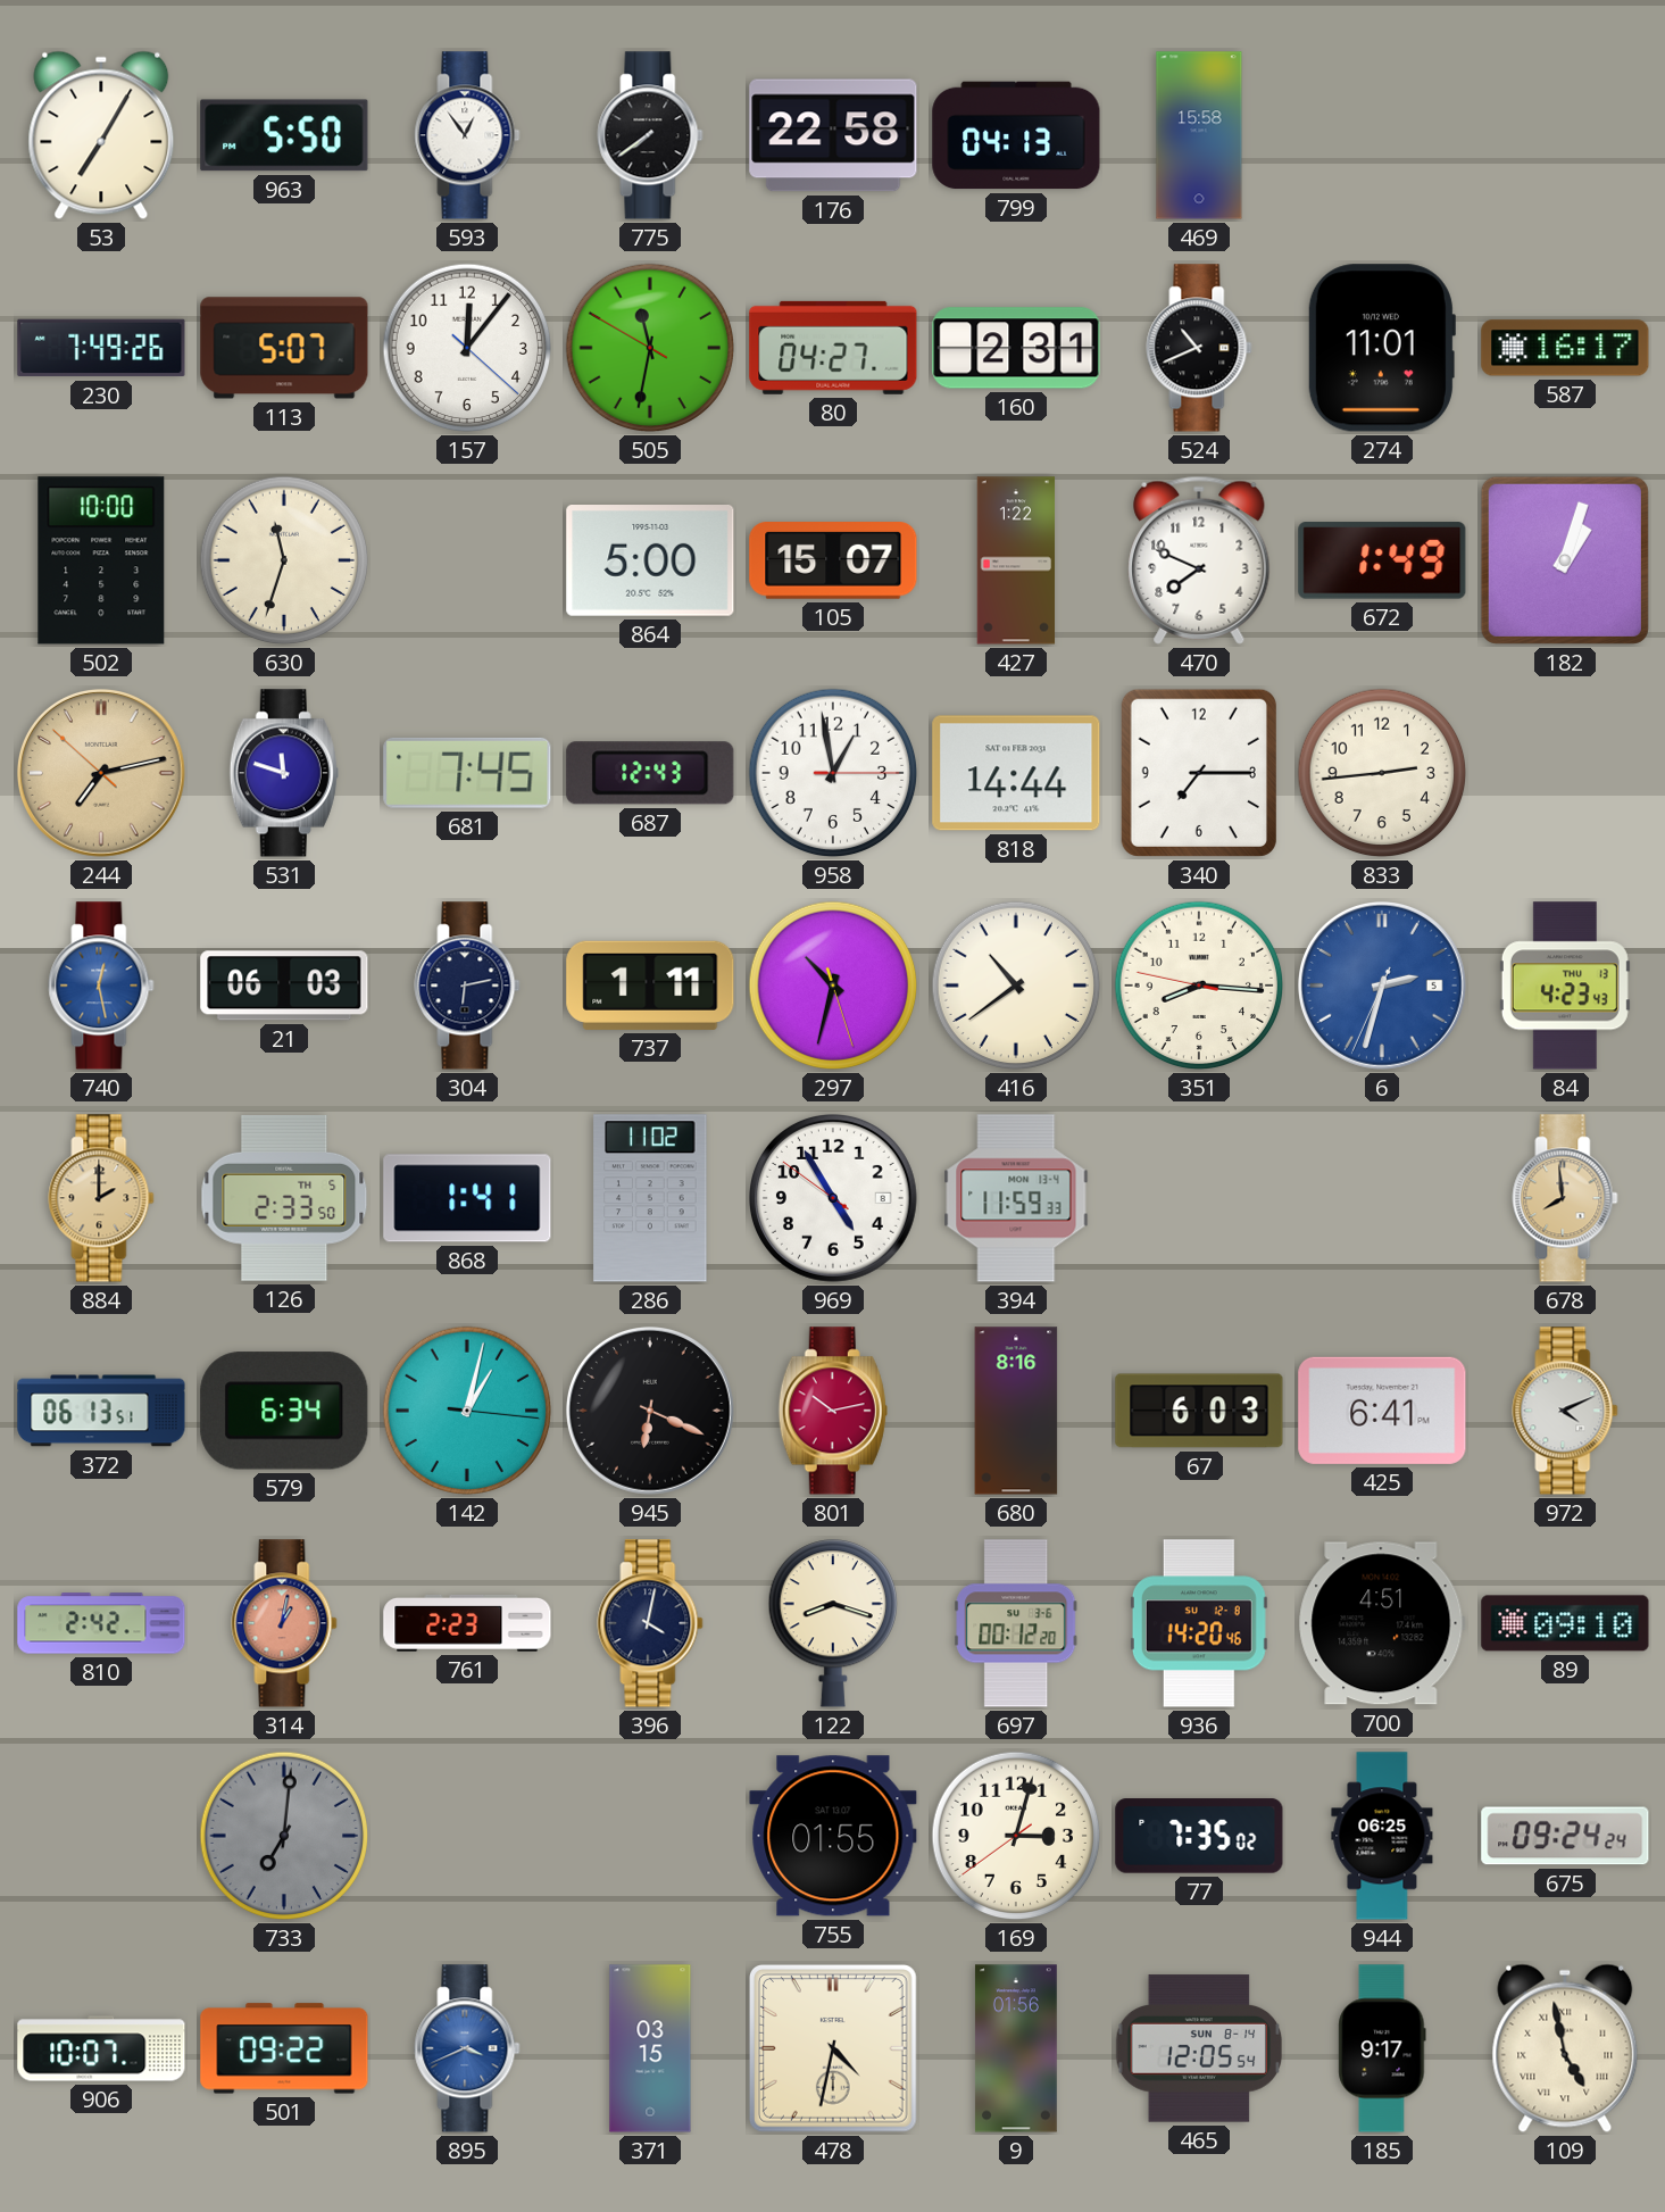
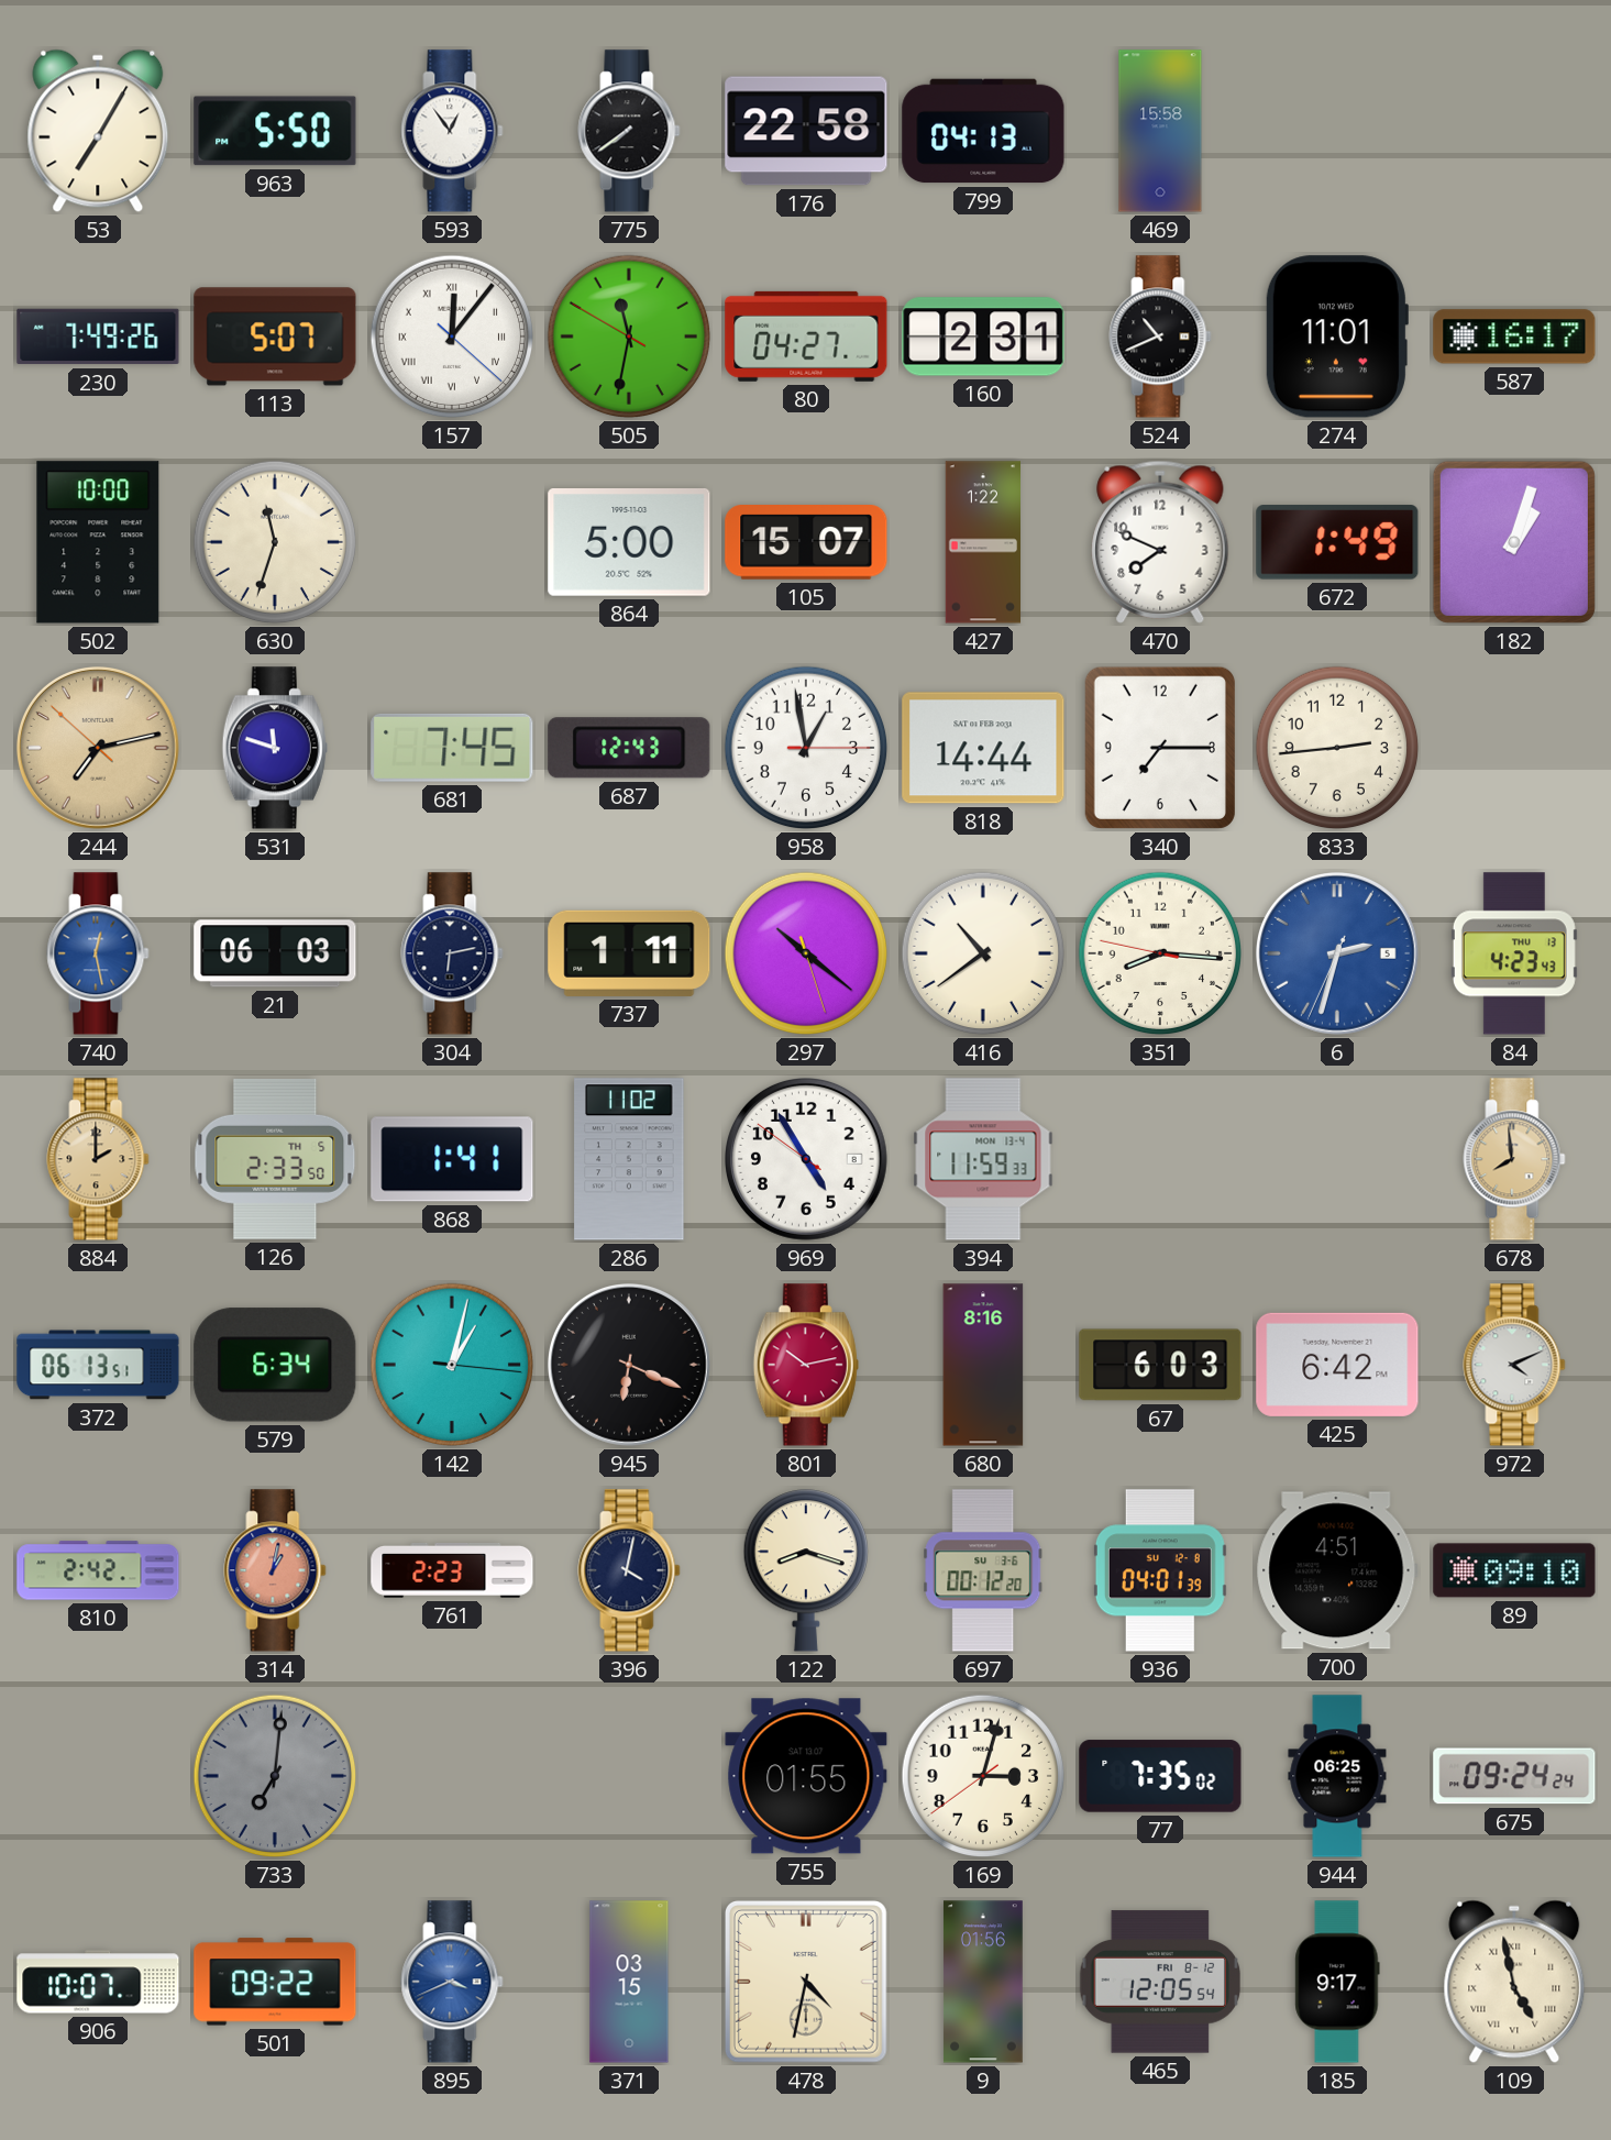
157 numerals: Arabic -> Roman (452, 337)
297: 10:32 -> 10:21 (806, 953)
425: 6:41 -> 6:42 (1337, 1365)
936: 14:20 -> 04:01 (1160, 1570)
465 date: SUN 8-14 -> FRI 8-12 (1160, 1982)
